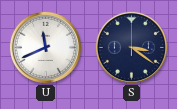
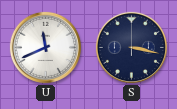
S: 3:21 -> 3:17 (131, 47)
